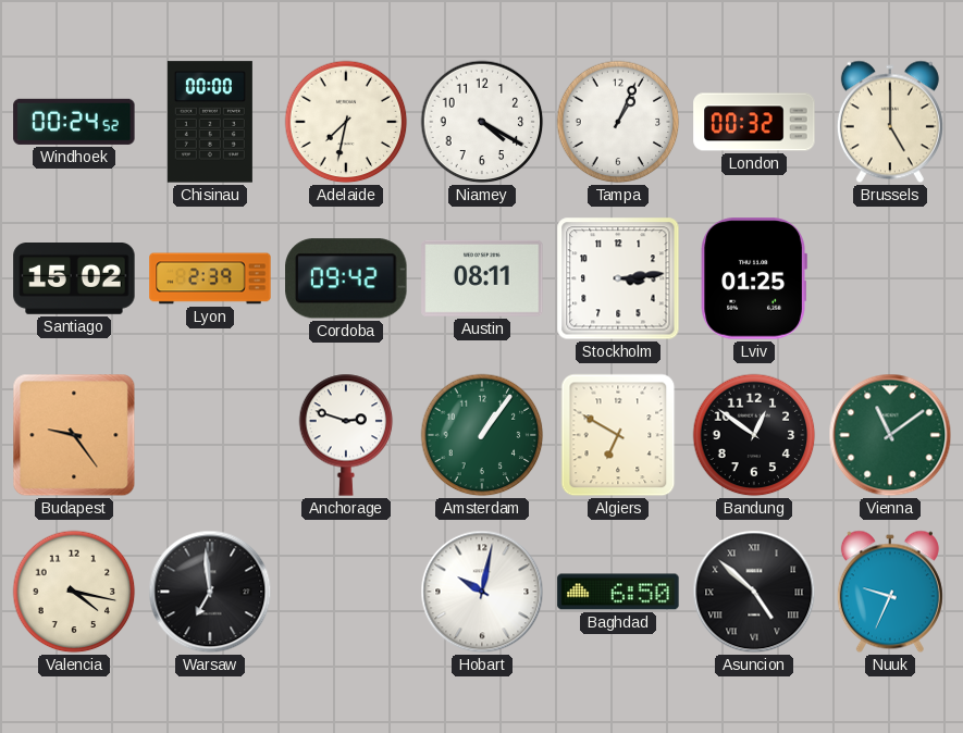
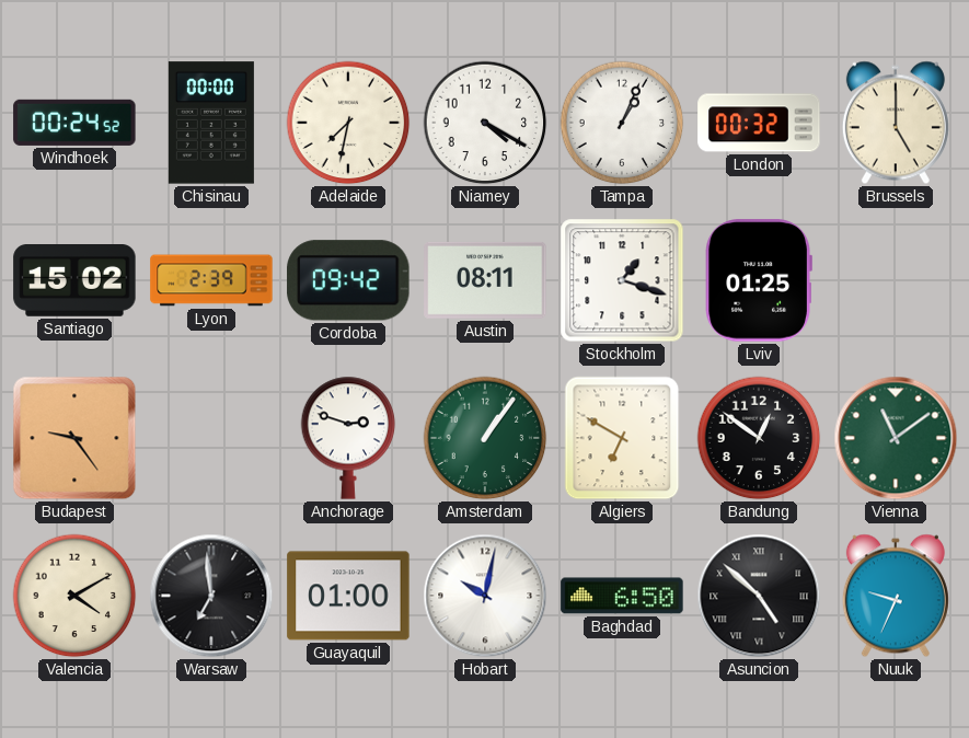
Stockholm: 3:14 -> 1:18 (622, 280)
Valencia: 4:17 -> 4:10 (74, 596)
Guayaquil: none -> 01:00 (348, 596)
